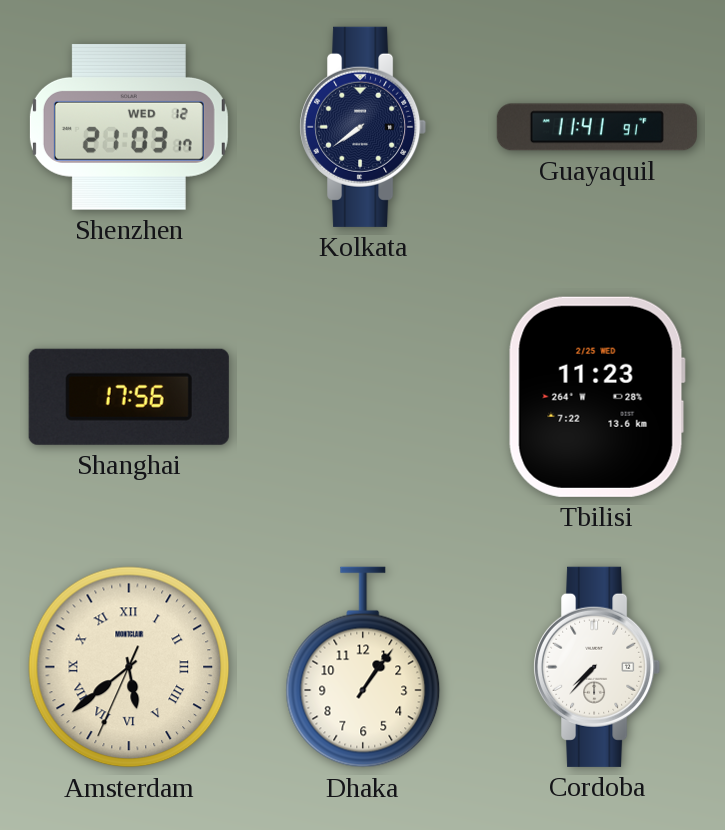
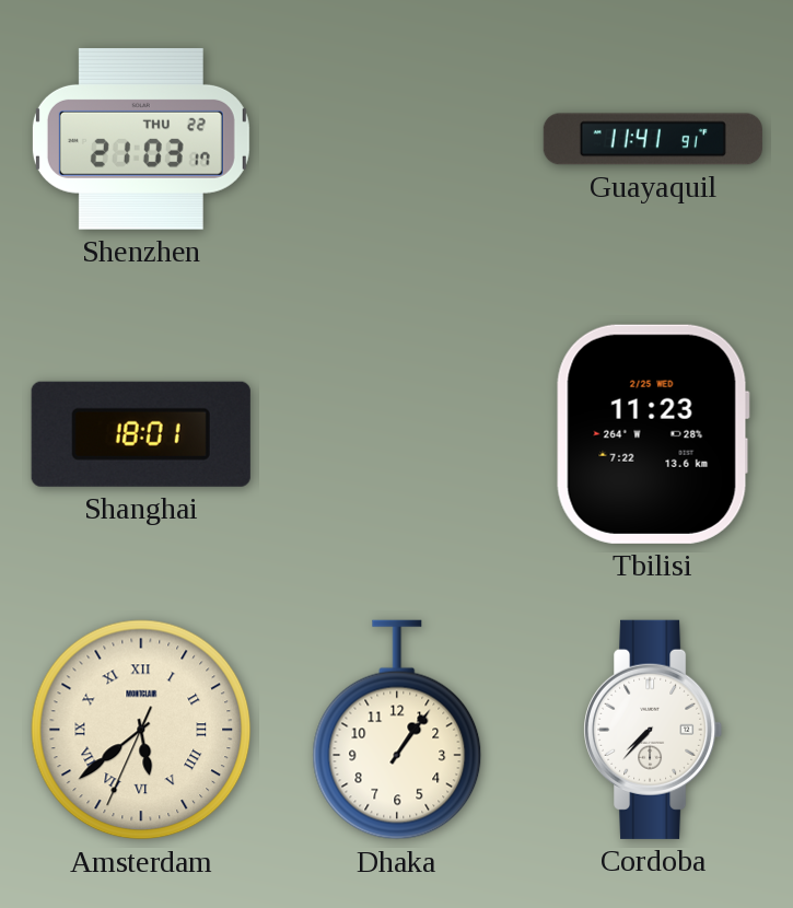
Shenzhen date: WED 12 -> THU 22 (141, 139)
Kolkata: 7:39 -> none (363, 127)
Shanghai: 17:56 -> 18:01 (141, 434)
